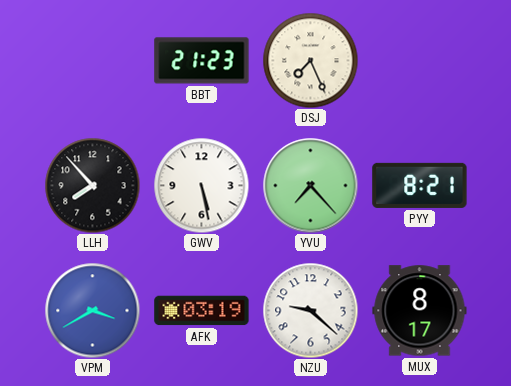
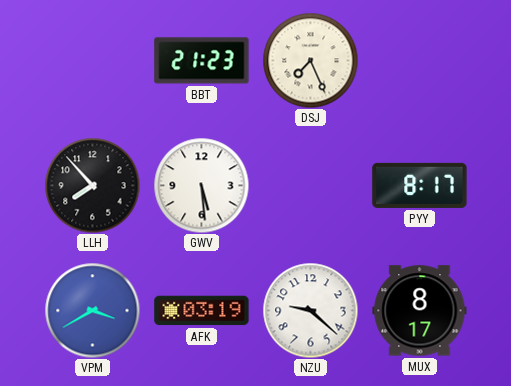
GWV: 5:28 -> 5:29 (201, 185)
YVU: 7:23 -> none (310, 185)
PYY: 8:21 -> 8:17 (420, 185)
